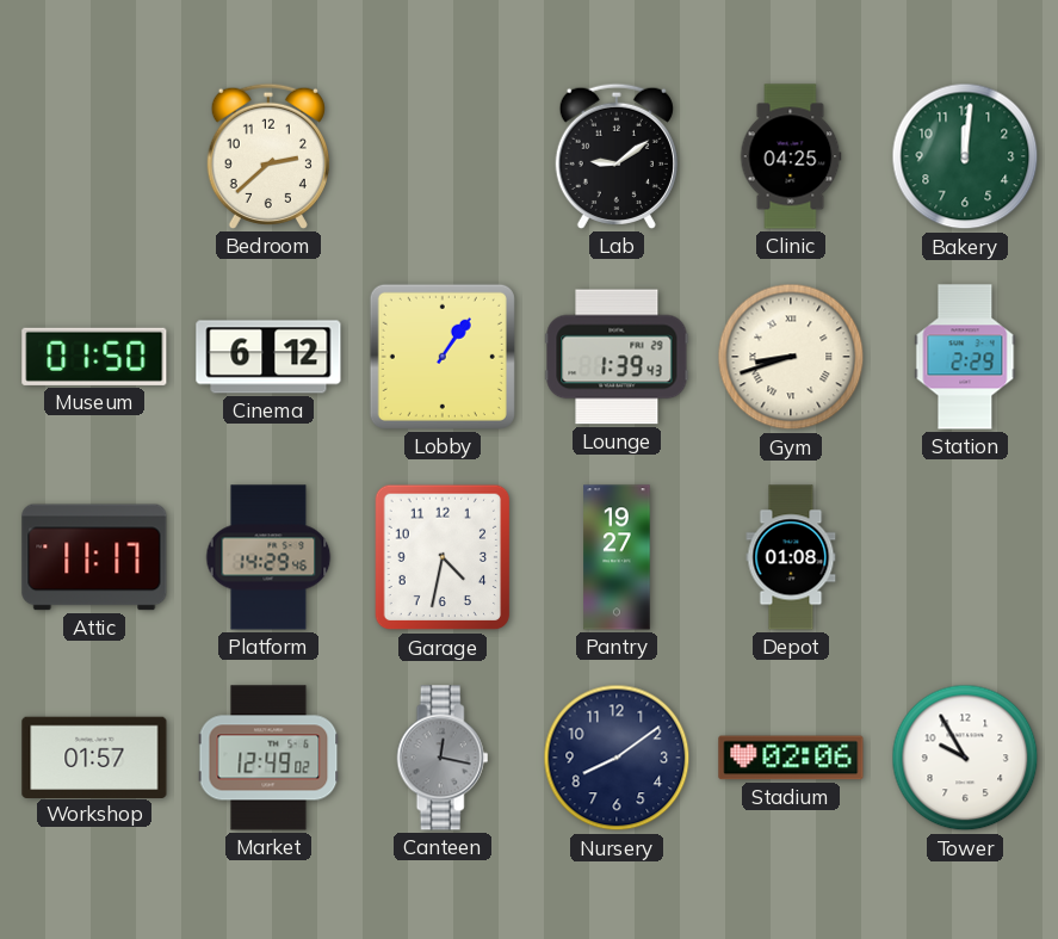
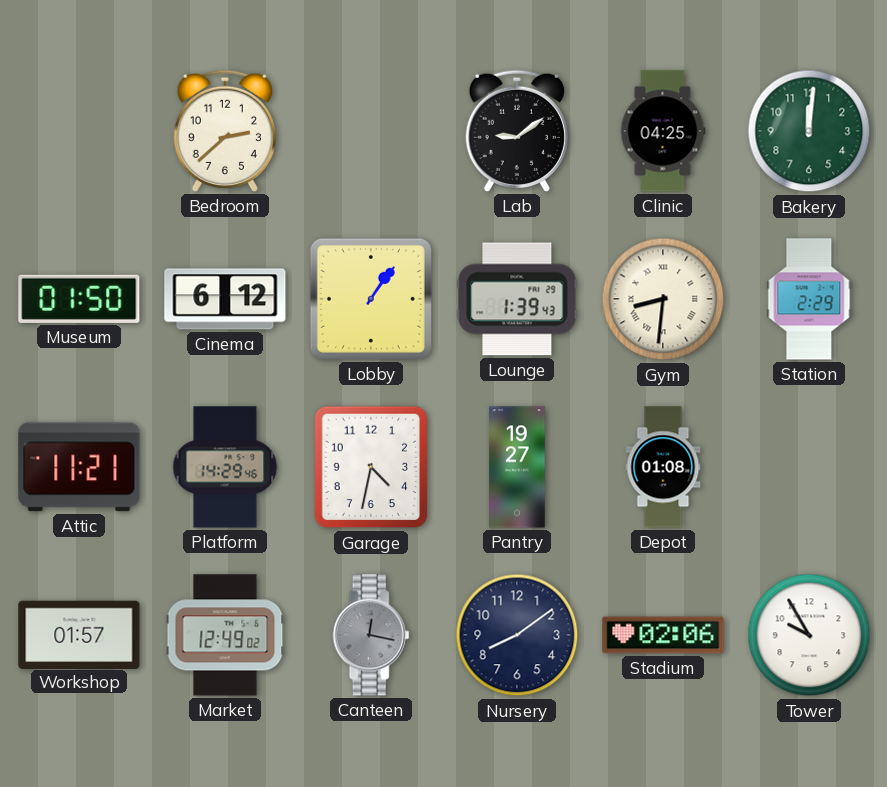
Gym: 8:42 -> 8:31 (663, 299)
Attic: 11:17 -> 11:21 (79, 467)
